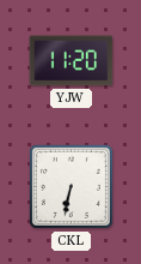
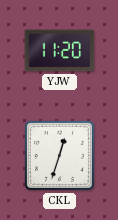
CKL: 6:32 -> 12:33 (59, 155)
